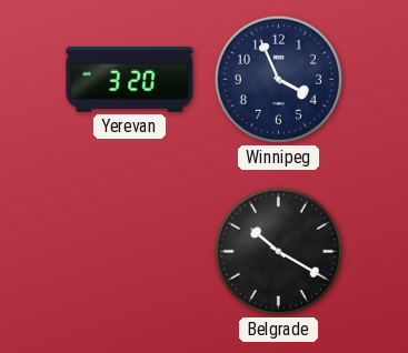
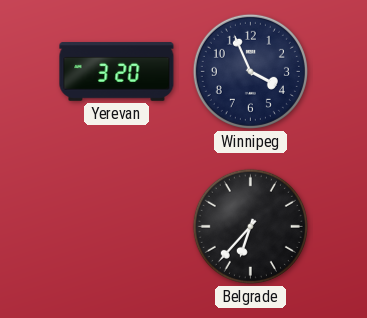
Belgrade: 10:20 -> 6:37 (250, 226)
